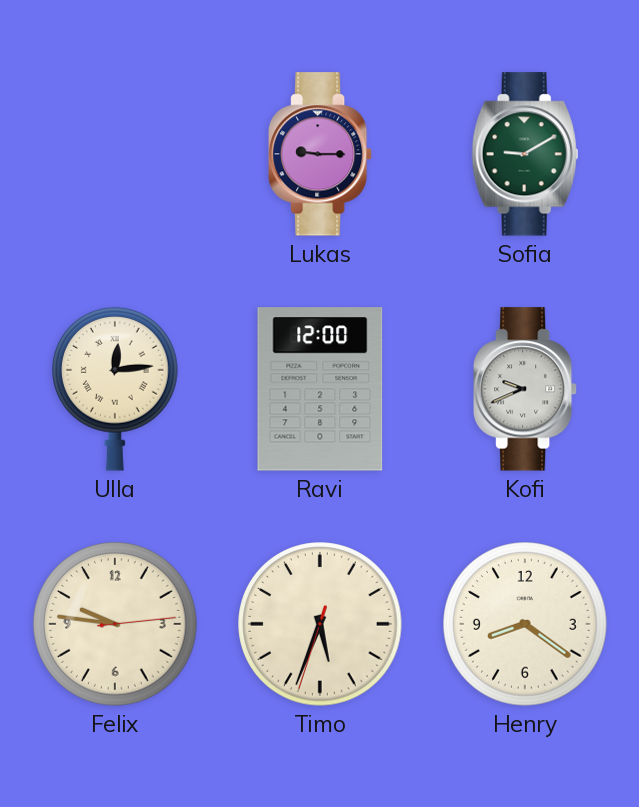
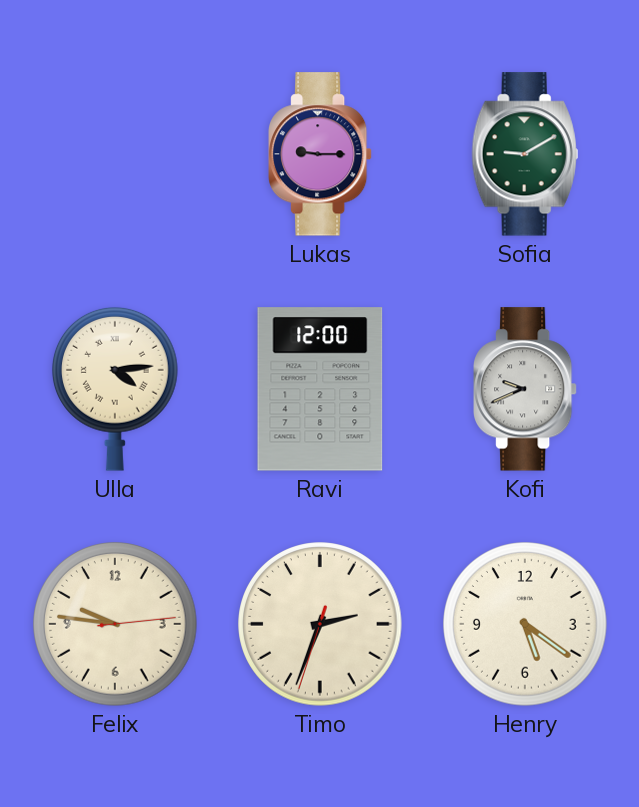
Ulla: 12:14 -> 4:14 (115, 389)
Timo: 5:33 -> 2:33 (320, 624)
Henry: 8:21 -> 5:21 (525, 624)
